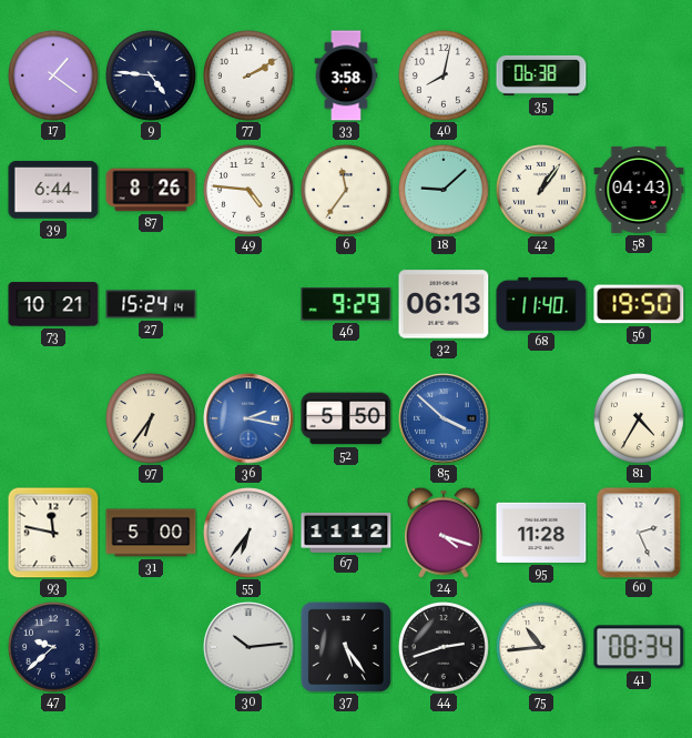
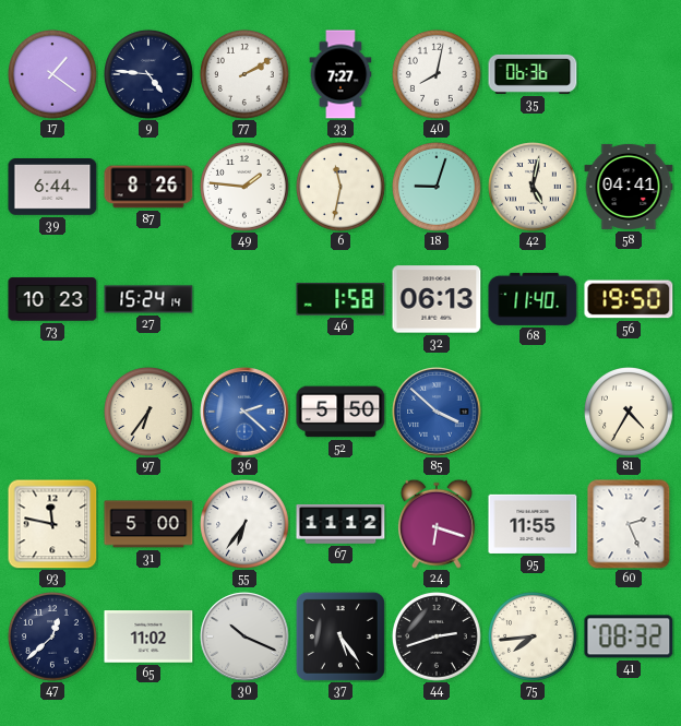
33: 3:58 -> 7:27 (340, 74)
35: 06:38 -> 06:36 (533, 74)
49: 4:46 -> 1:46 (246, 188)
6: 11:36 -> 11:32 (342, 188)
18: 9:08 -> 9:03 (438, 188)
42: 1:06 -> 5:02 (534, 188)
58: 04:43 -> 04:41 (629, 187)
73: 10:21 -> 10:23 (52, 299)
46: 9:29 -> 1:58 (340, 299)
36: 2:17 -> 2:22 (244, 412)
24: 4:18 -> 6:18 (437, 524)
95: 11:28 -> 11:55 (533, 524)
47: 9:38 -> 12:38 (53, 638)
65: none -> 11:02 (148, 636)
30: 10:14 -> 10:19 (244, 636)
75: 10:44 -> 7:44 (534, 638)
41: 08:34 -> 08:32 (629, 636)
